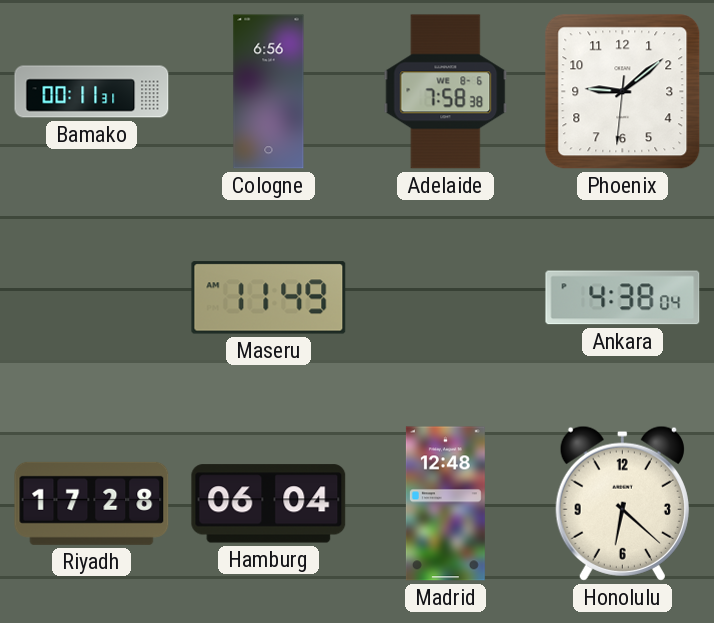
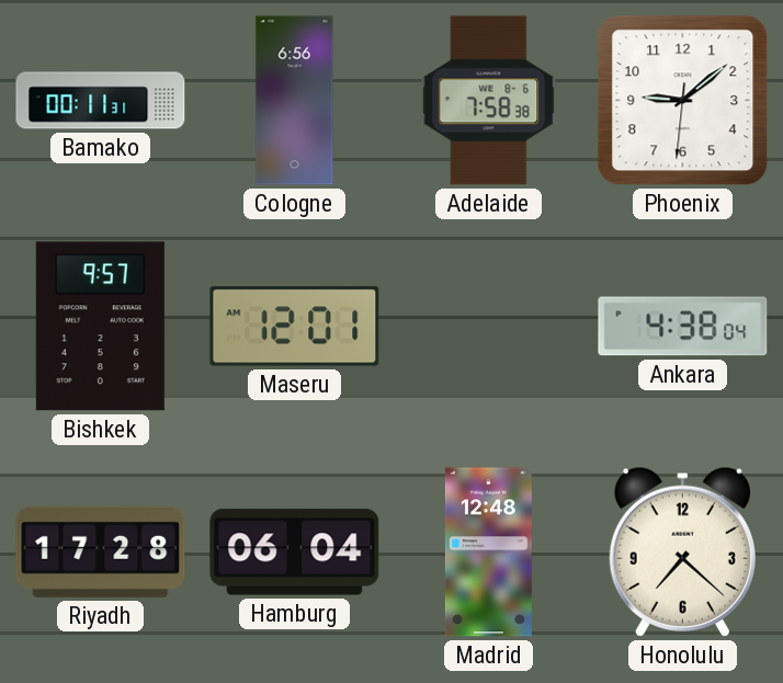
Bishkek: none -> 9:57 (100, 327)
Maseru: 11:49 -> 12:01 (295, 327)
Honolulu: 6:22 -> 7:22 (682, 551)
